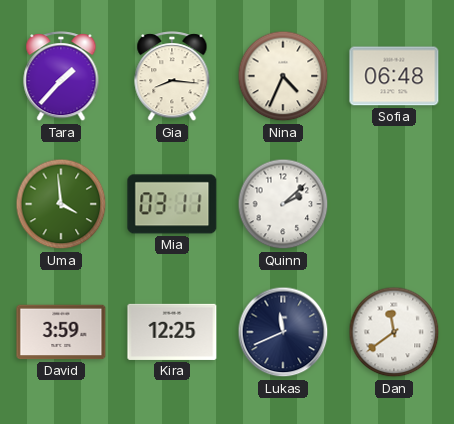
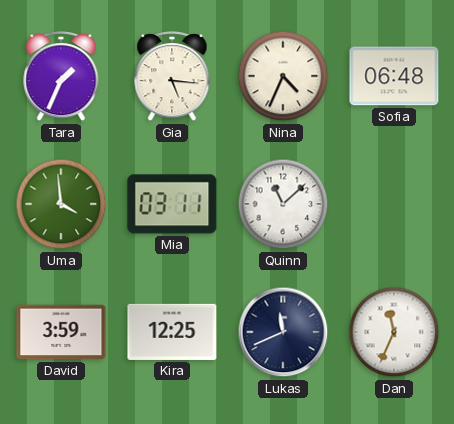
Tara: 1:37 -> 1:34 (61, 77)
Gia: 8:16 -> 5:16 (172, 77)
Quinn: 2:08 -> 11:08 (283, 204)
Dan: 11:39 -> 11:34 (394, 332)
